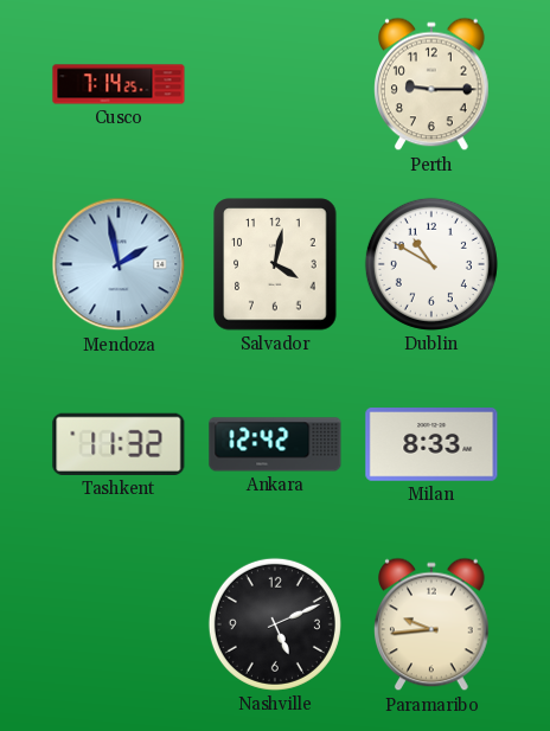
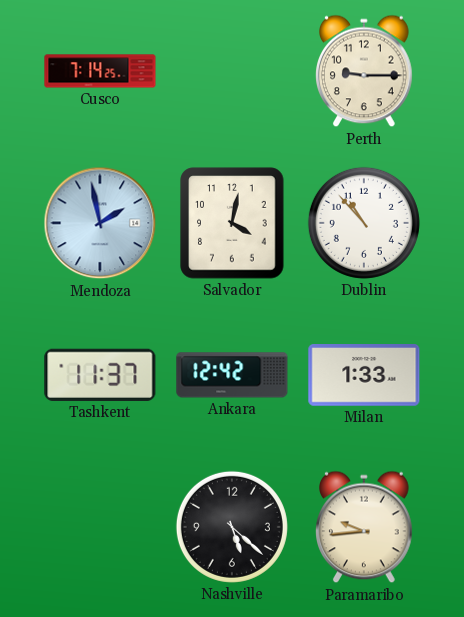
Dublin: 10:50 -> 10:53 (364, 223)
Tashkent: 11:32 -> 11:37 (100, 375)
Milan: 8:33 -> 1:33 (364, 376)
Nashville: 5:11 -> 5:22 (232, 527)
